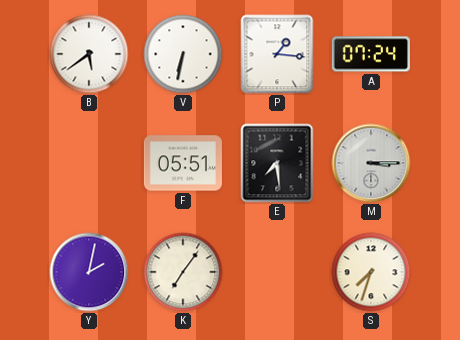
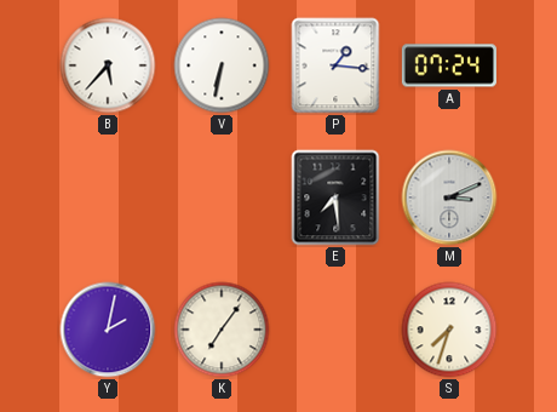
B: 5:39 -> 5:37 (108, 65)
F: 05:51 -> none (183, 163)
M: 3:15 -> 3:11 (449, 198)
